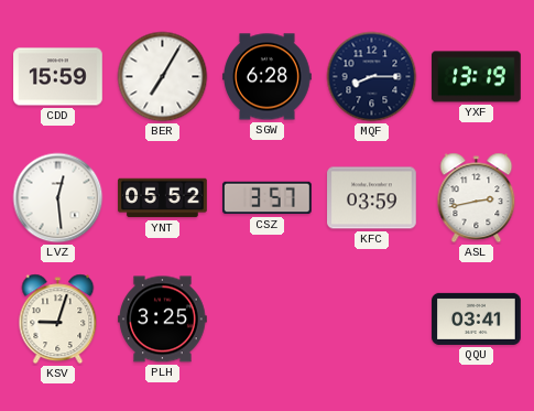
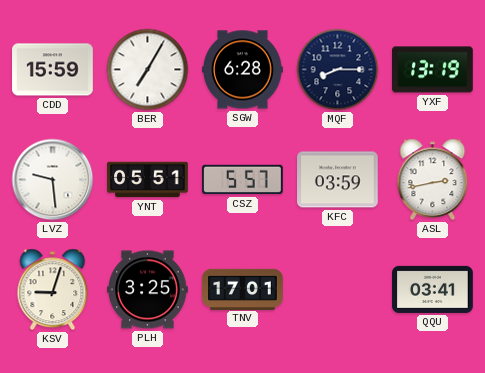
LVZ: 12:29 -> 9:29 (53, 180)
YNT: 05:52 -> 05:51 (148, 180)
CSZ: 3:57 -> 5:57 (243, 180)
TNV: none -> 17:01 (243, 289)
